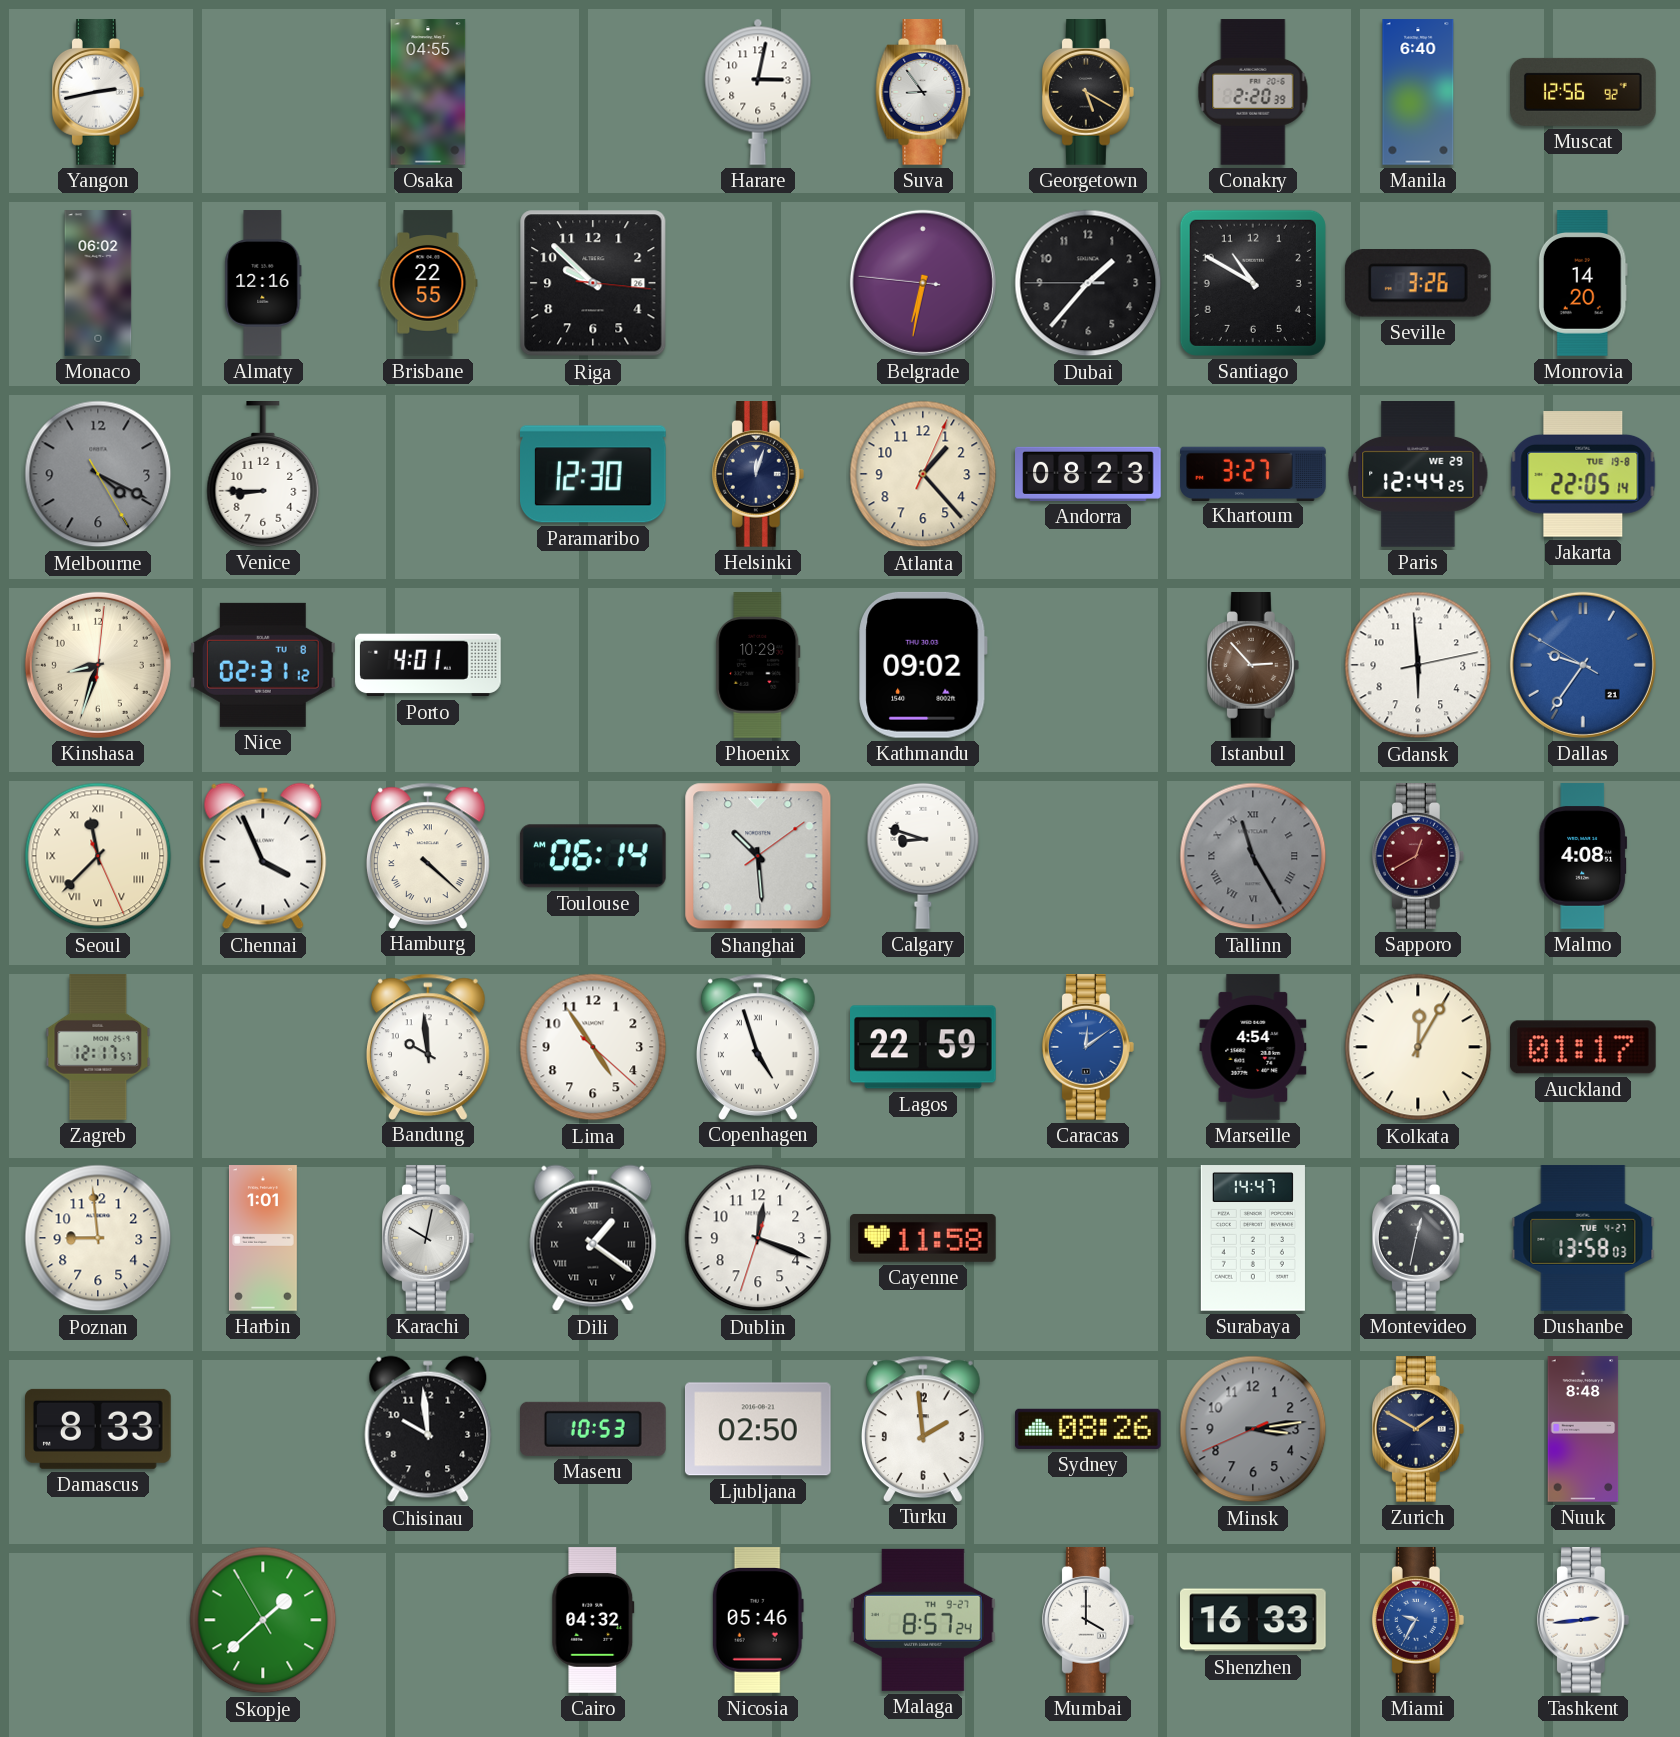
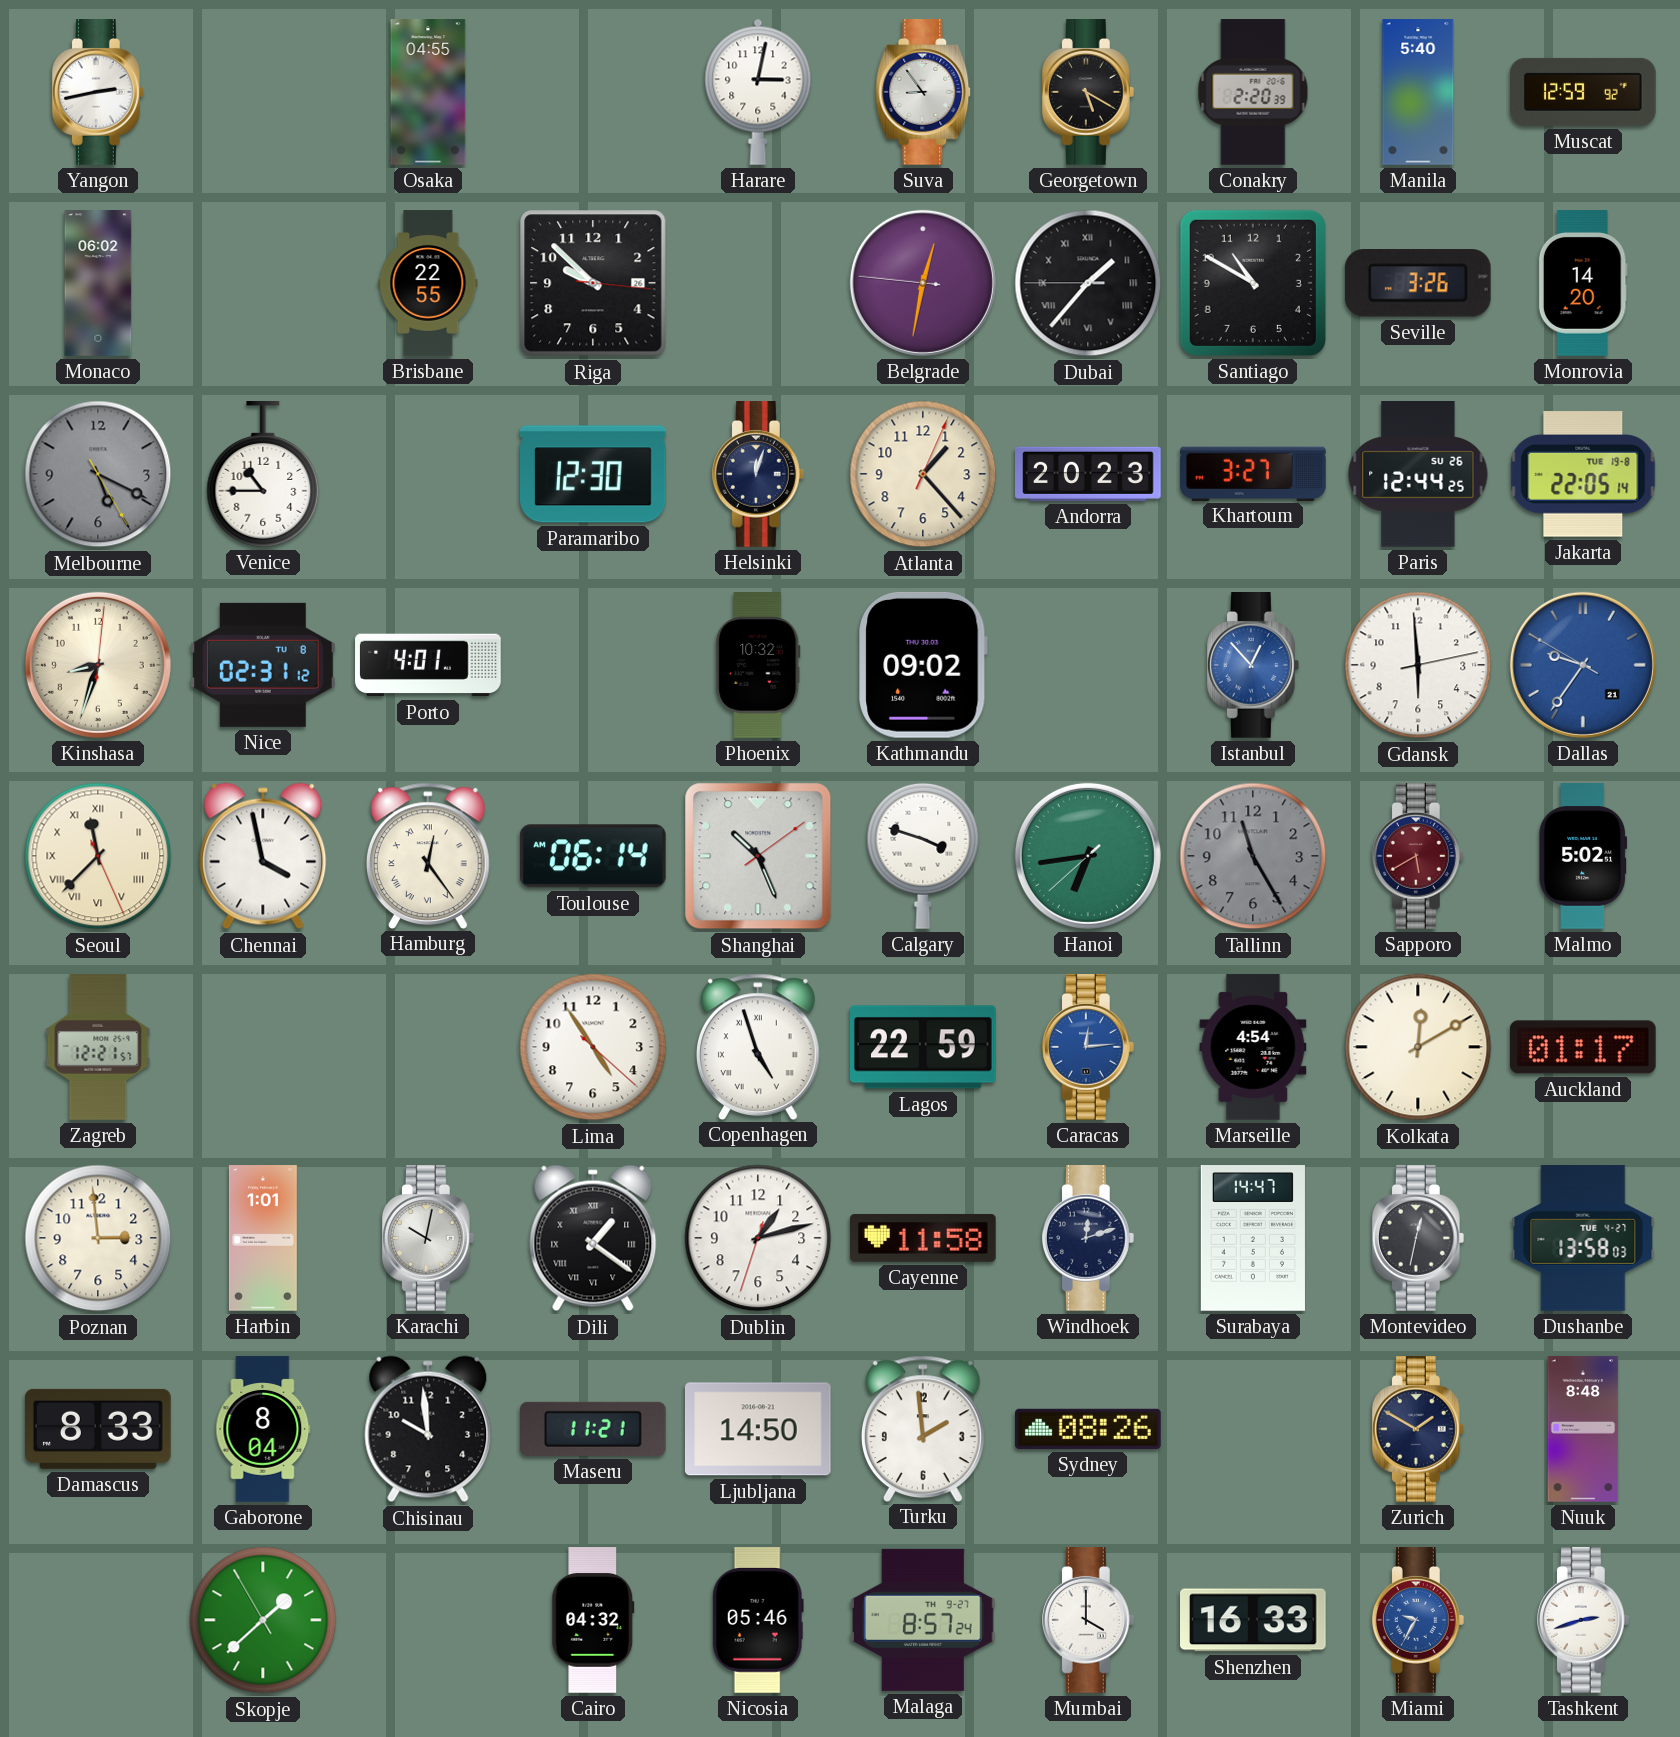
Manila: 6:40 -> 5:40 (1418, 92)
Muscat: 12:56 -> 12:59 (1584, 92)
Almaty: 12:16 -> none (263, 283)
Belgrade: 6:31 -> 12:31 (923, 283)
Dubai numerals: Arabic -> Roman (1088, 283)
Melbourne: 4:19 -> 5:19 (98, 474)
Venice: 8:45 -> 10:45 (263, 475)
Andorra: 08:23 -> 20:23 (1088, 474)
Paris date: WE 29 -> SU 26 (1418, 475)
Phoenix: 10:29 -> 10:32 (758, 665)
Istanbul: 2:53 -> 12:53 (1253, 666)
Istanbul dial: brown -> blue (1253, 666)
Chennai: 3:56 -> 3:58 (263, 856)
Hamburg: 4:22 -> 12:24 (428, 855)
Shanghai: 10:29 -> 10:26 (758, 856)
Calgary: 8:48 -> 3:48 (923, 856)
Hanoi: none -> 6:43 (1088, 856)
Tallinn numerals: Roman -> Arabic (1253, 856)
Sapporo: 12:40 -> 5:40 (1418, 857)
Malmo: 4:08 -> 5:02 (1583, 856)
Zagreb: 12:17 -> 12:21 (98, 1047)
Bandung: 9:59 -> none (428, 1046)
Caracas: 12:09 -> 12:14 (1088, 1048)
Kolkata: 12:05 -> 12:10 (1418, 1047)
Poznan: 8:59 -> 2:59 (98, 1238)
Dublin: 12:18 -> 1:12 (758, 1238)
Windhoek: none -> 12:12 (1088, 1239)
Gaborone: none -> 8:04 (263, 1429)
Maseru: 10:53 -> 11:21 (594, 1429)
Ljubljana: 02:50 -> 14:50 (758, 1429)
Minsk: 3:13 -> none (1253, 1429)
Tashkent: 2:44 -> 2:42 (1583, 1621)
